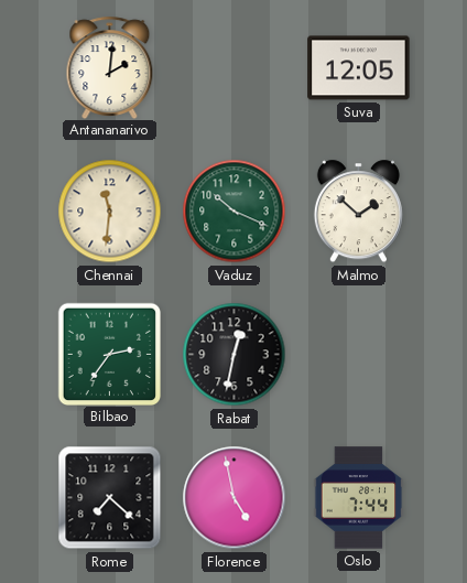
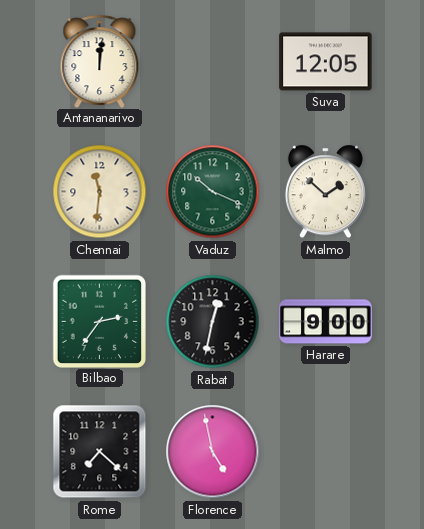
Antananarivo: 2:01 -> 12:01 (100, 61)
Harare: none -> 9:00 (326, 322)
Oslo: 7:44 -> none (359, 498)
